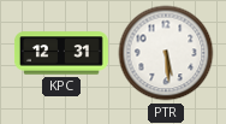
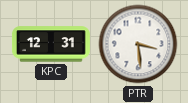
PTR: 5:29 -> 3:29 (138, 44)
